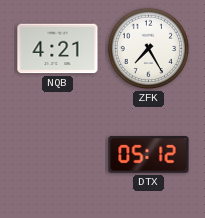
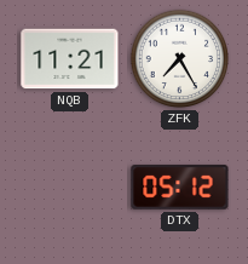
NQB: 4:21 -> 11:21 (70, 59)
